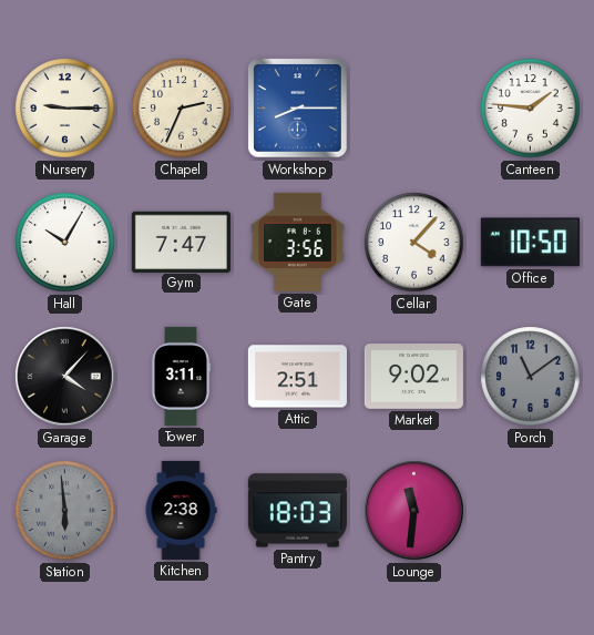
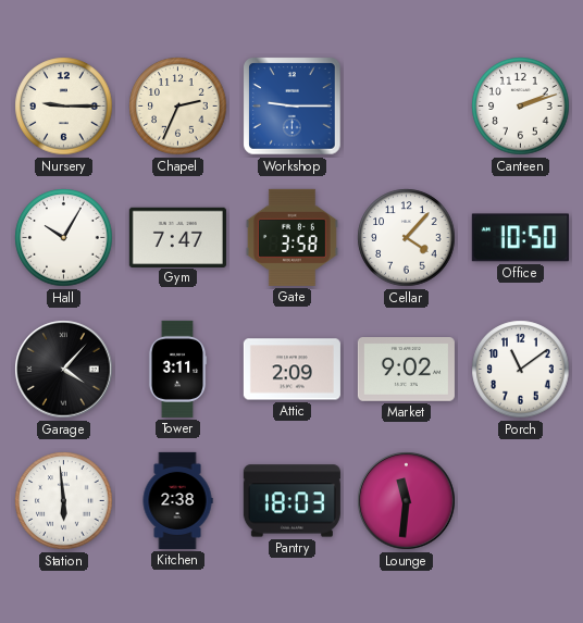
Workshop: 8:15 -> 9:15 (293, 107)
Canteen: 1:46 -> 2:12 (521, 107)
Gate: 3:56 -> 3:58 (291, 237)
Attic: 2:51 -> 2:09 (291, 370)
Porch dial: grey -> white (521, 370)
Station dial: grey -> white (64, 501)
